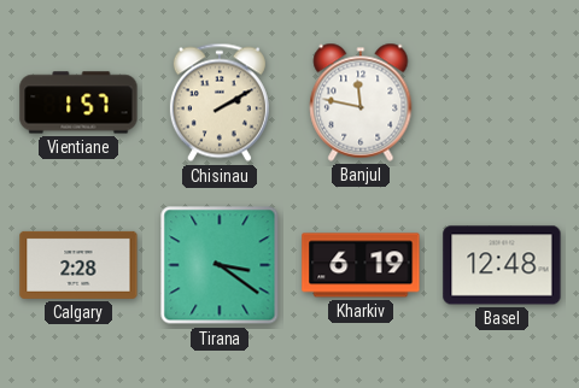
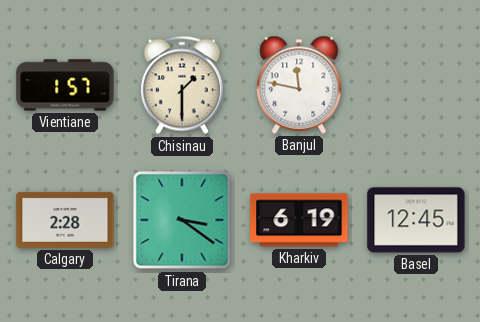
Chisinau: 2:10 -> 1:30 (182, 85)
Basel: 12:48 -> 12:45 (416, 220)
